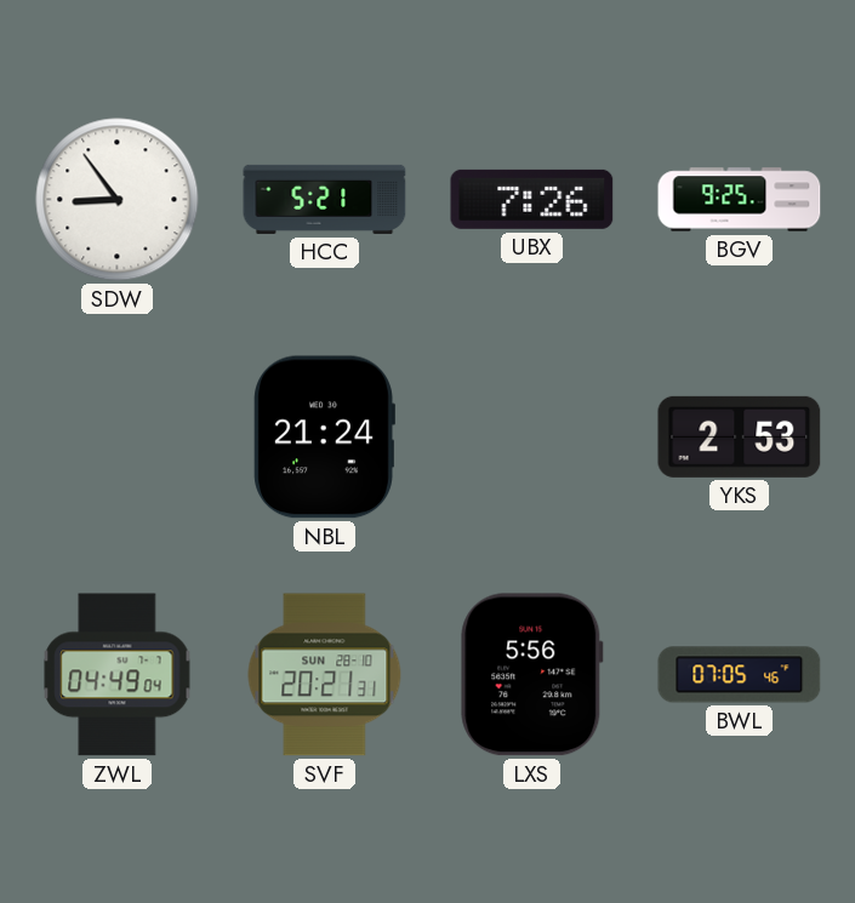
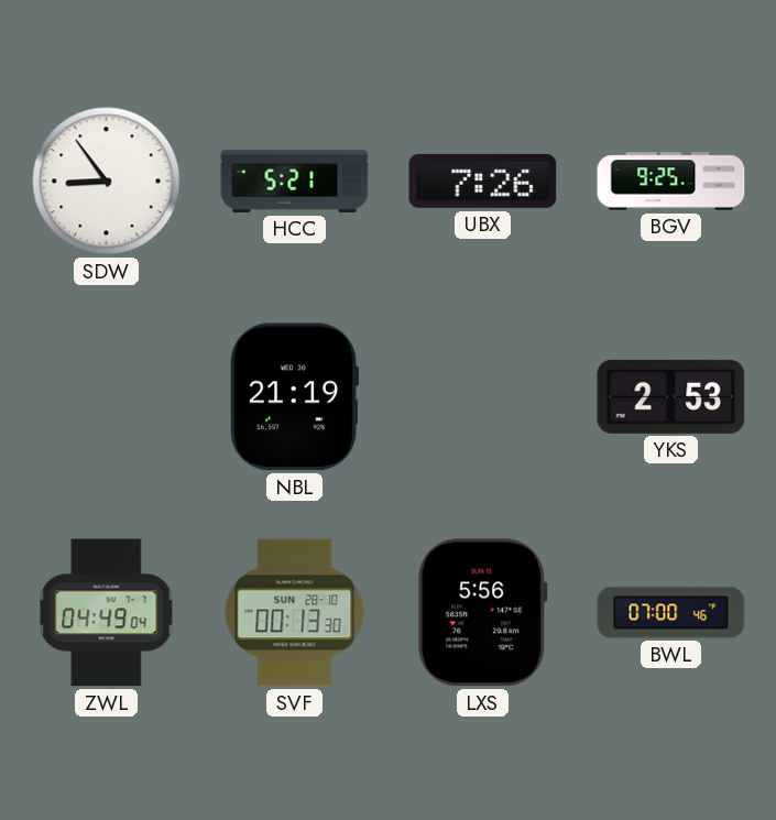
NBL: 21:24 -> 21:19 (294, 397)
SVF: 20:21 -> 00:13 (295, 613)
BWL: 07:05 -> 07:00 (671, 613)
